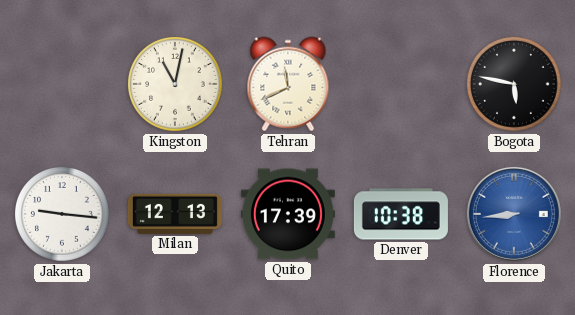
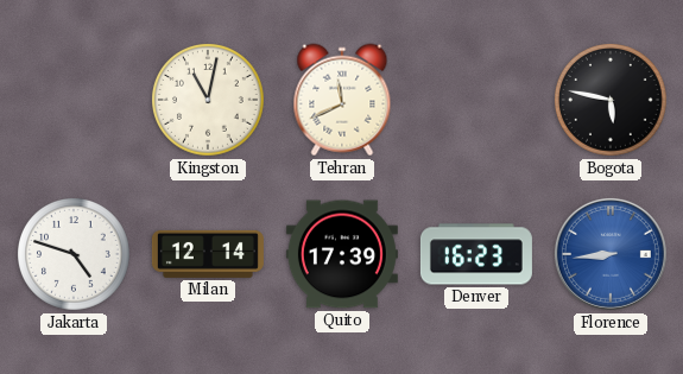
Jakarta: 9:16 -> 4:48 (75, 255)
Milan: 12:13 -> 12:14 (208, 254)
Denver: 10:38 -> 16:23 (476, 254)
